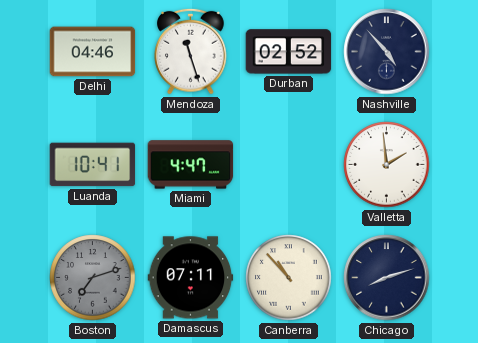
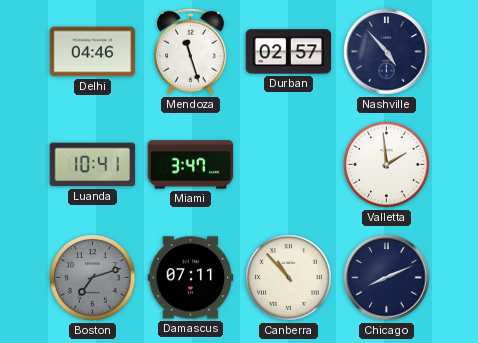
Durban: 02:52 -> 02:57 (289, 52)
Miami: 4:47 -> 3:47 (191, 165)
Chicago: 8:12 -> 8:11 (387, 278)
